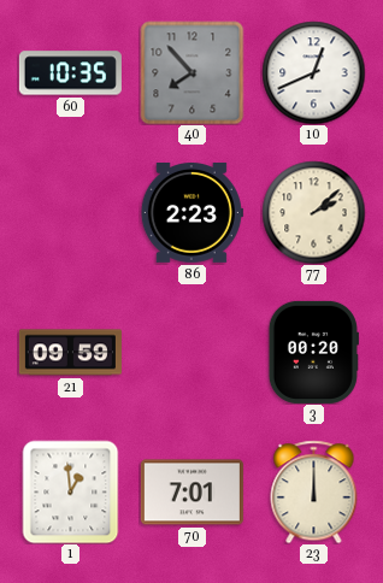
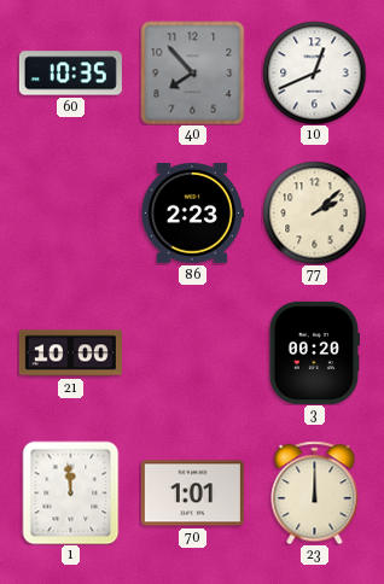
21: 09:59 -> 10:00 (70, 354)
1: 12:59 -> 11:59 (71, 492)
70: 7:01 -> 1:01 (192, 494)
